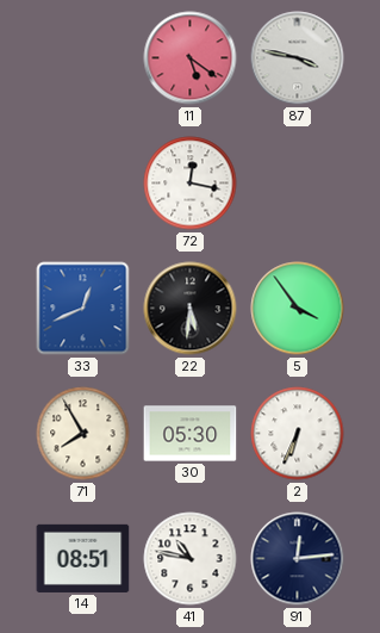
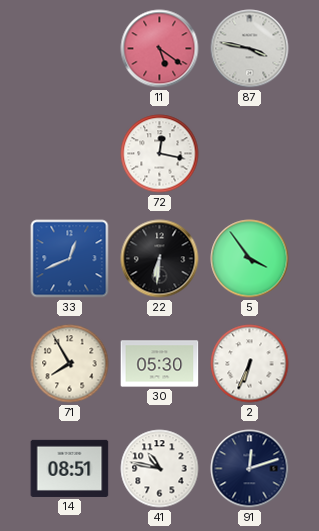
22: 5:31 -> 6:31 (160, 259)
91: 12:14 -> 12:12 (250, 469)
